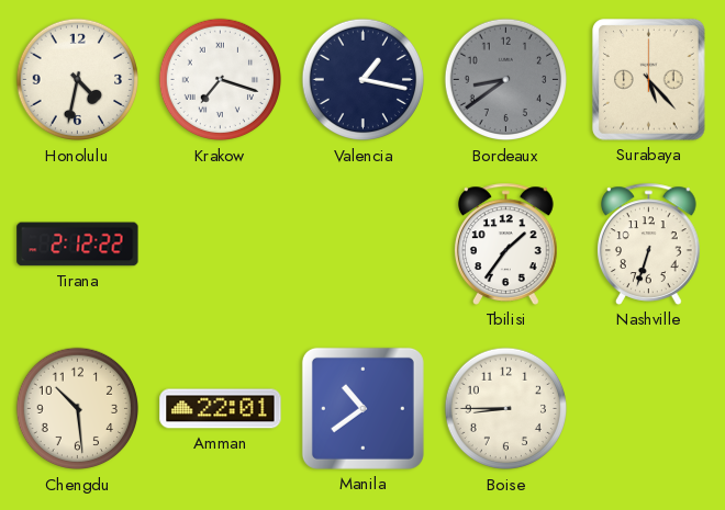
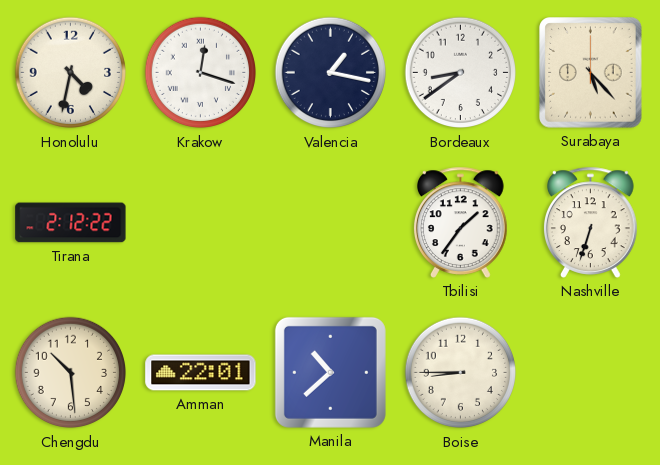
Krakow: 7:18 -> 12:18 (201, 73)
Bordeaux dial: grey -> white (461, 73)
Manila: 10:39 -> 10:38 (330, 372)
